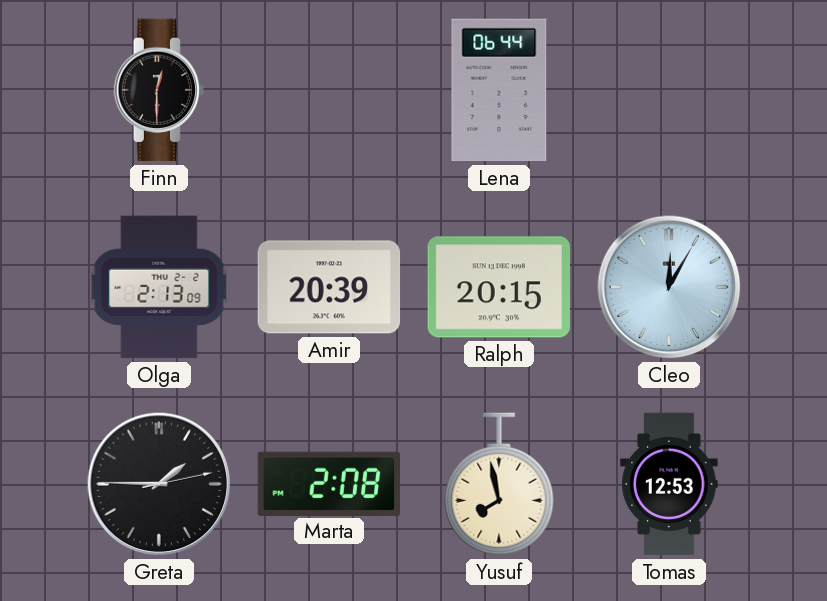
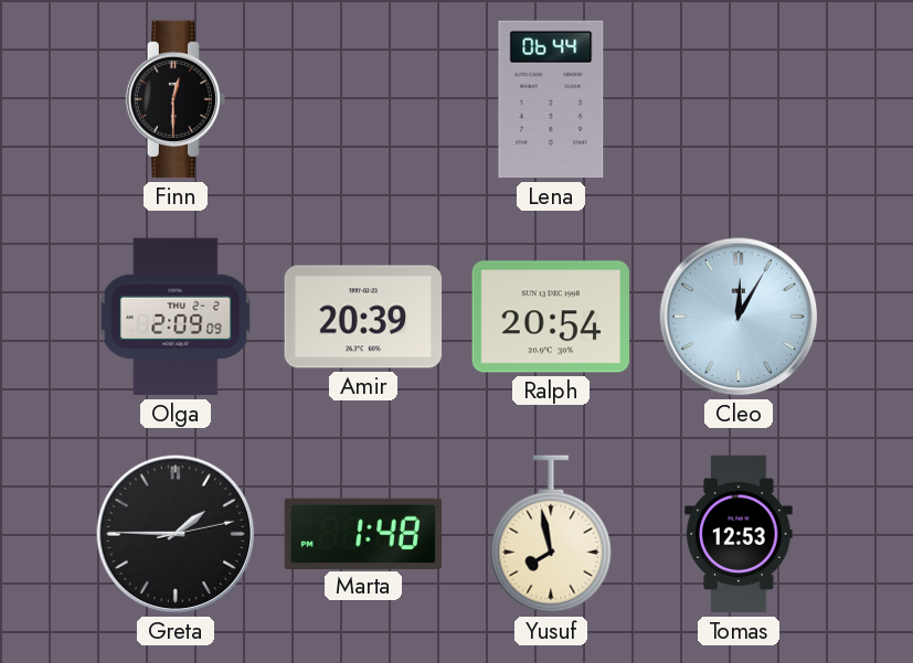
Olga: 2:13 -> 2:09 (176, 317)
Ralph: 20:15 -> 20:54 (551, 317)
Marta: 2:08 -> 1:48 (363, 533)
